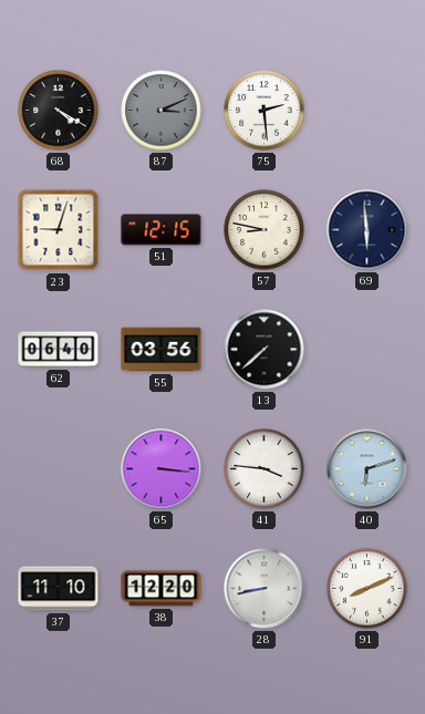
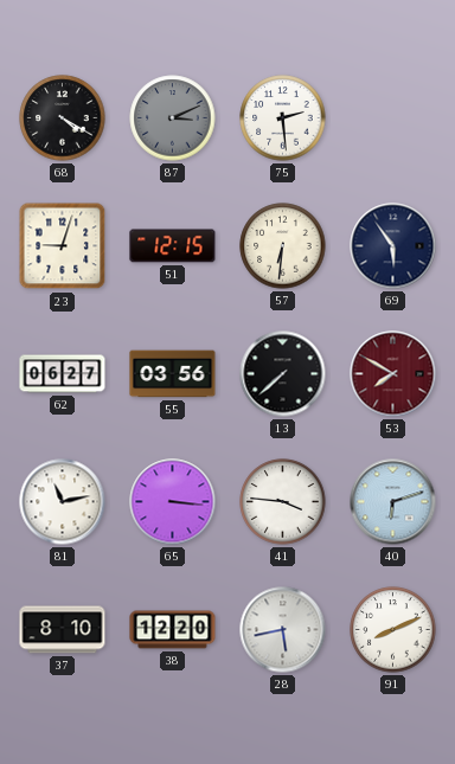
57: 8:47 -> 6:31 (283, 246)
69: 5:59 -> 5:54 (393, 246)
62: 06:40 -> 06:27 (63, 374)
53: none -> 7:50 (393, 374)
81: none -> 11:13 (63, 502)
37: 11:10 -> 8:10 (63, 630)
28: 8:43 -> 5:43 (283, 630)
